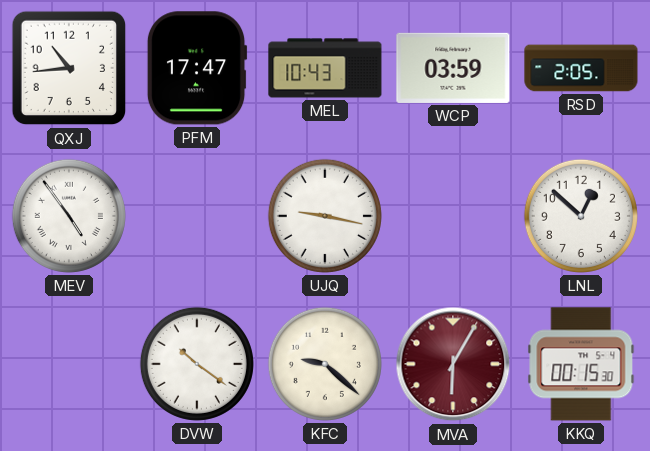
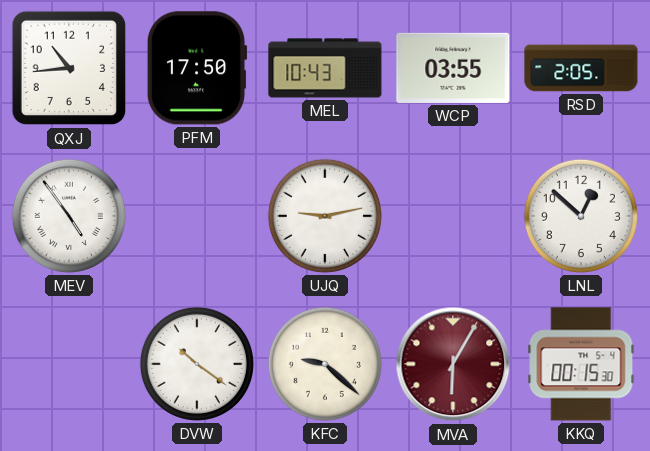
PFM: 17:47 -> 17:50 (197, 68)
WCP: 03:59 -> 03:55 (453, 68)
UJQ: 9:17 -> 9:13 (325, 216)
